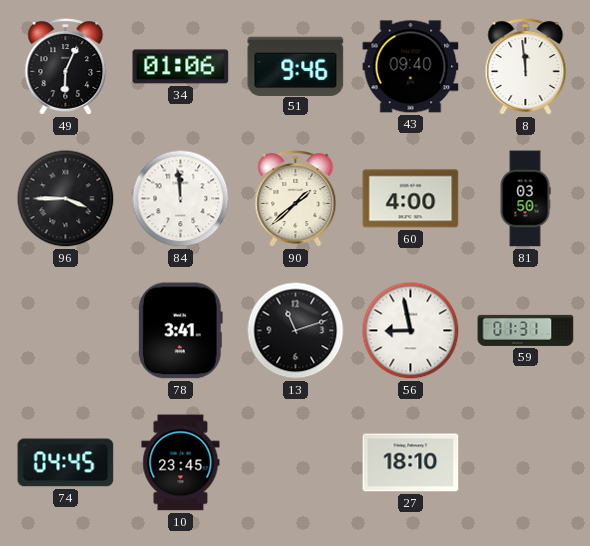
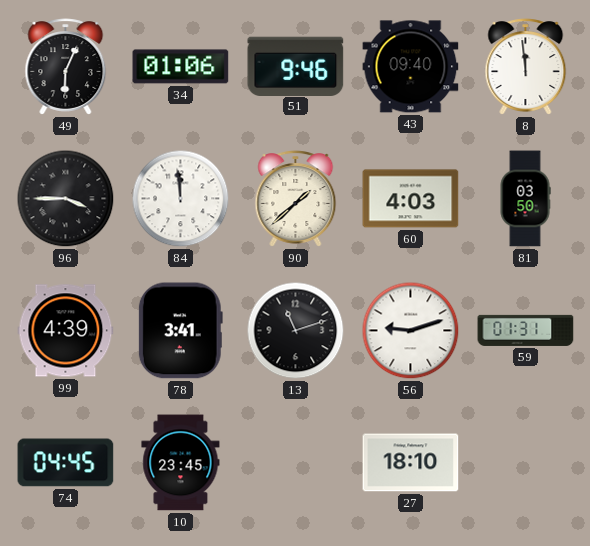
60: 4:00 -> 4:03 (411, 199)
99: none -> 4:39 (66, 331)
56: 8:58 -> 9:12 (411, 331)
